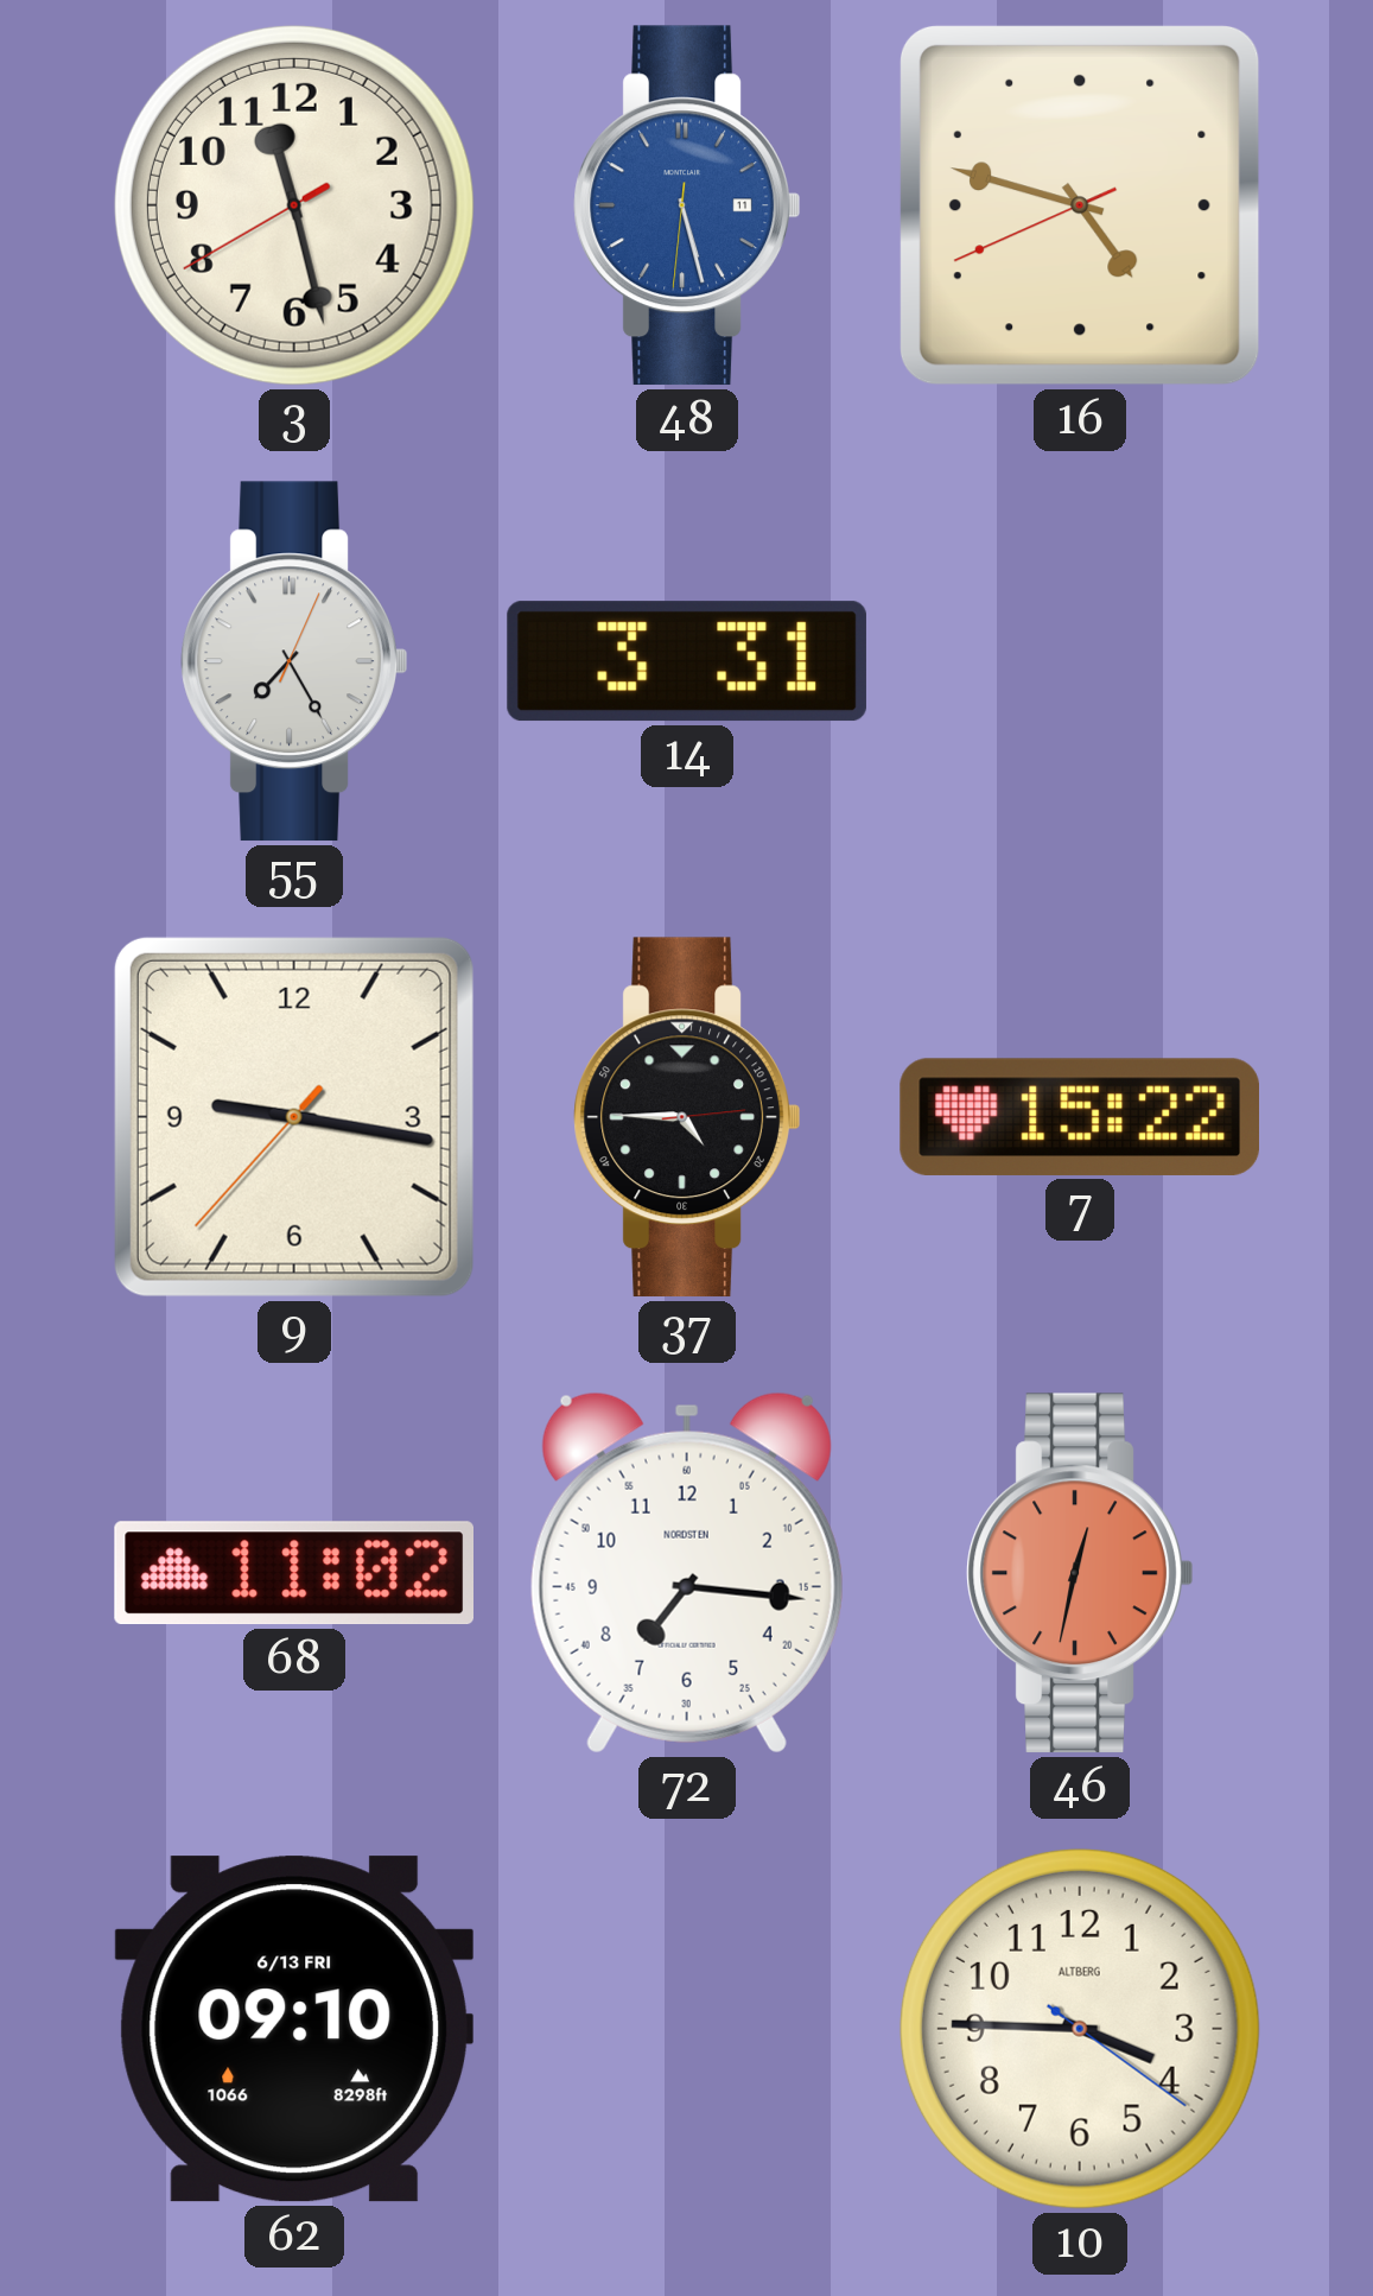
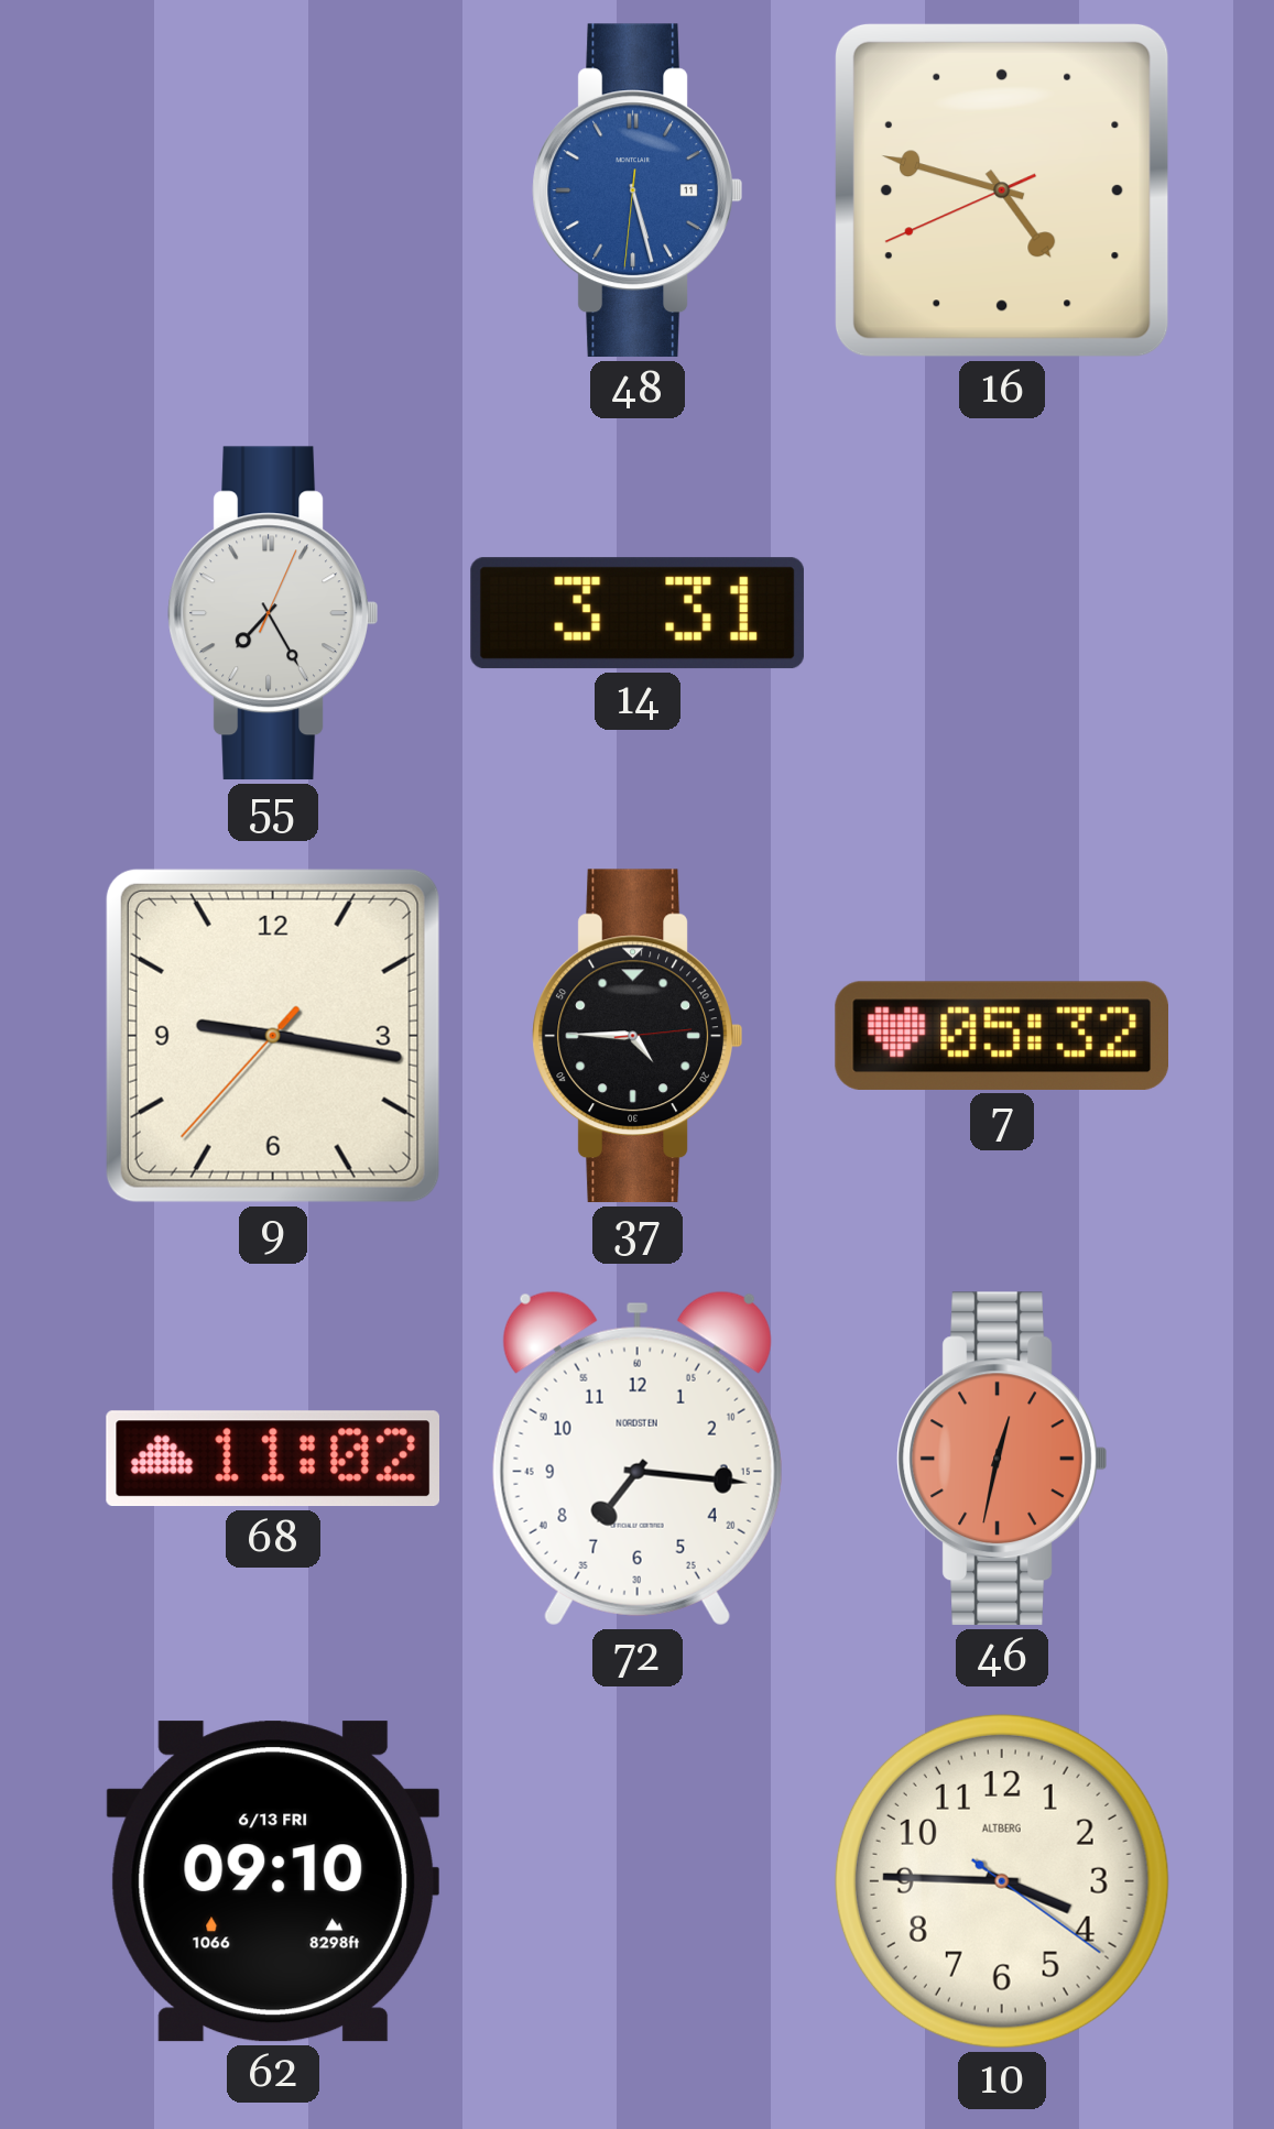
3: 11:27 -> none (294, 205)
7: 15:22 -> 05:32 (1001, 1036)
